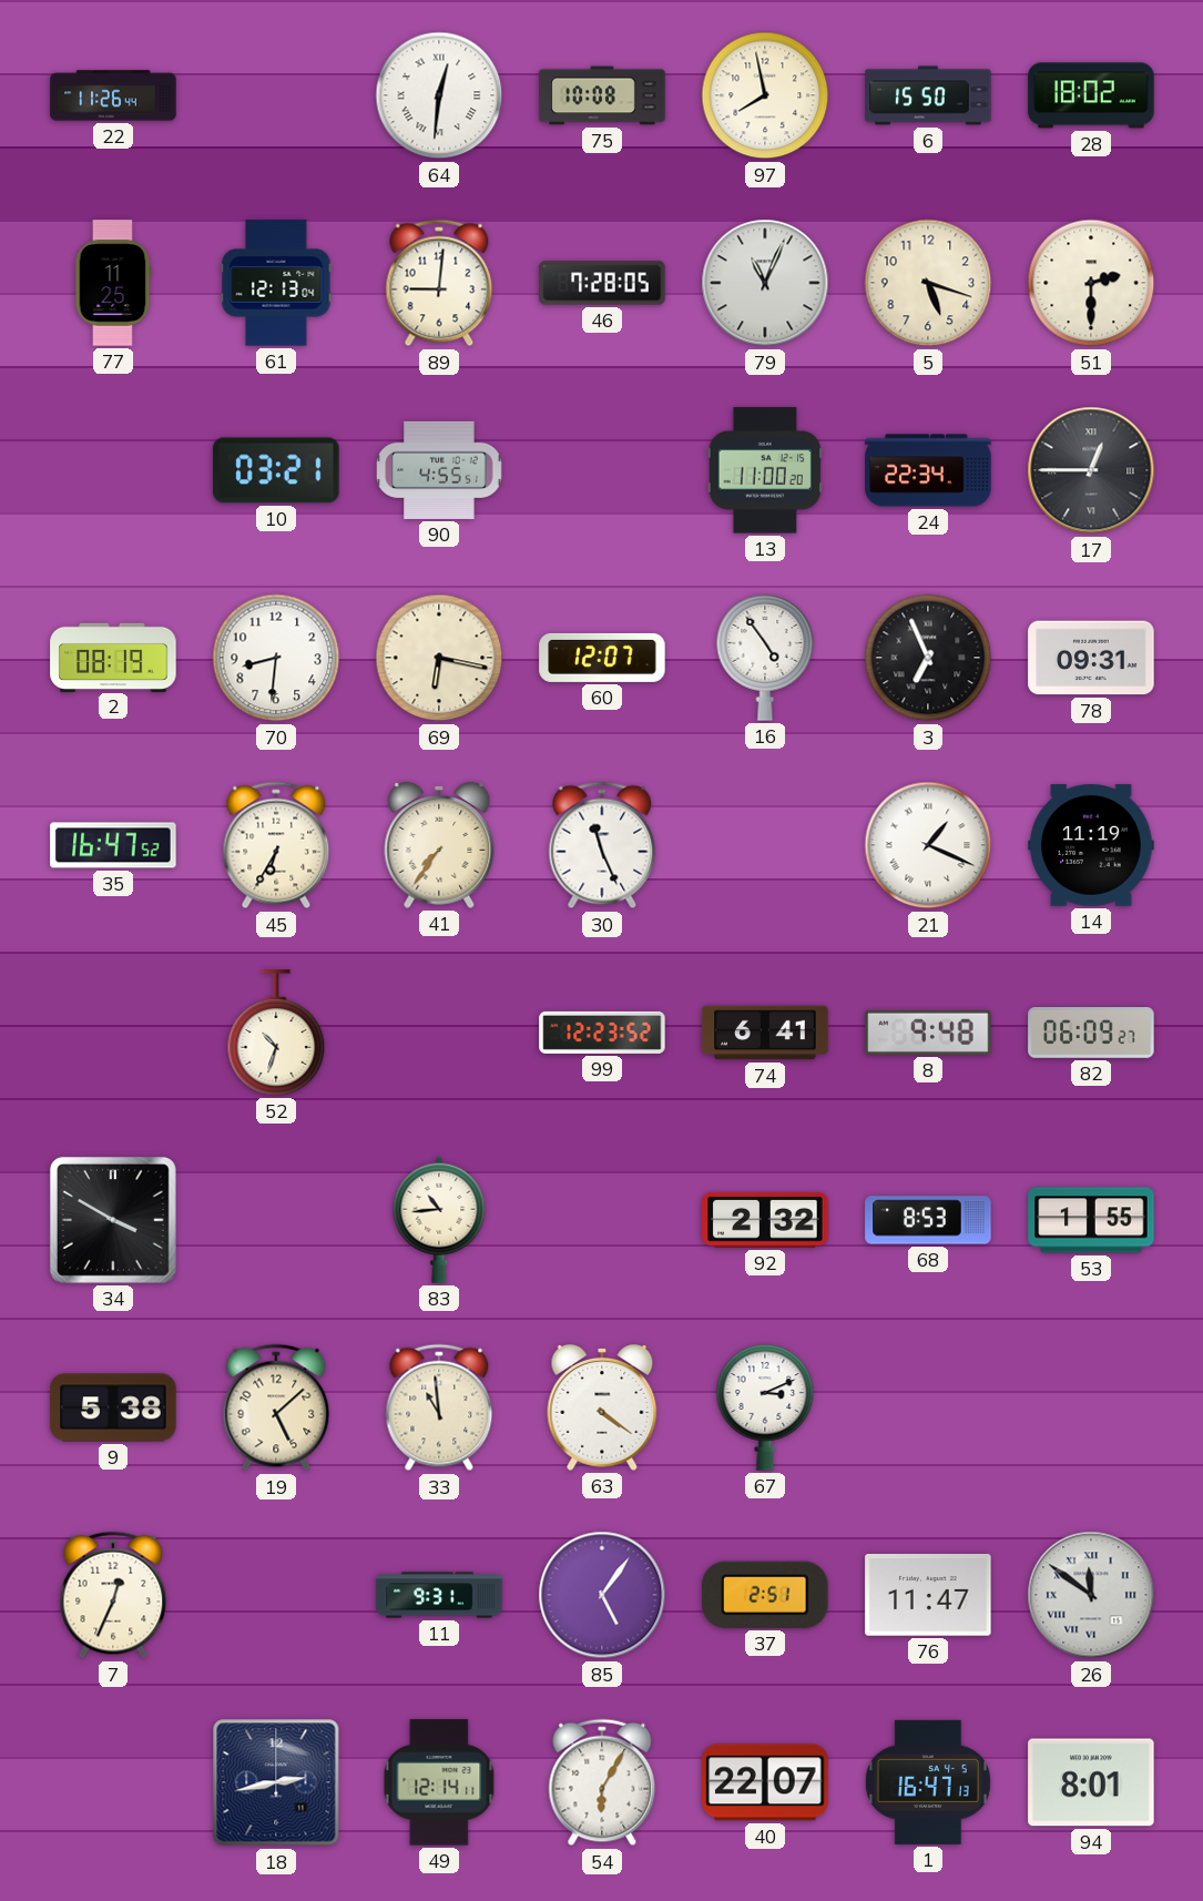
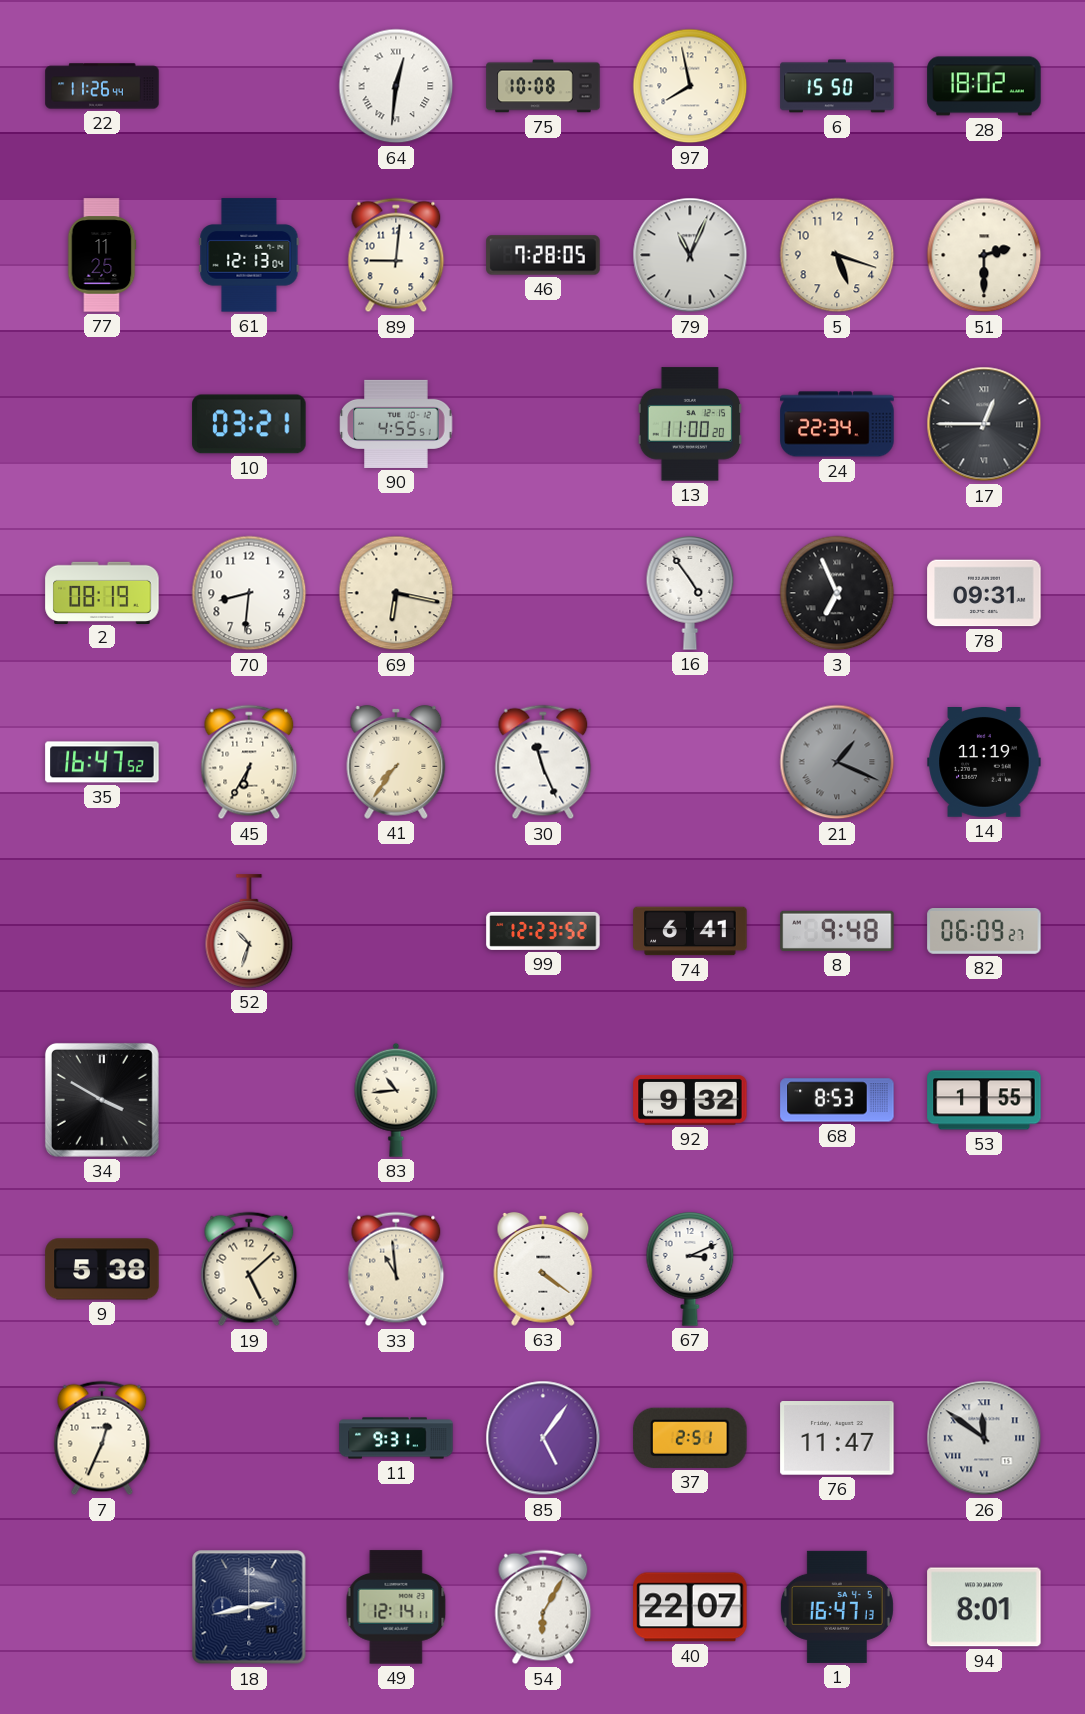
60: 12:07 -> none (602, 658)
21 dial: white -> grey (837, 762)
92: 2:32 -> 9:32 (690, 1100)
